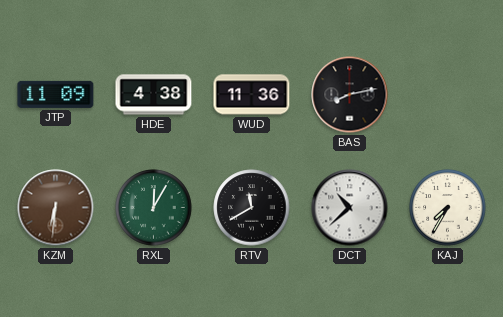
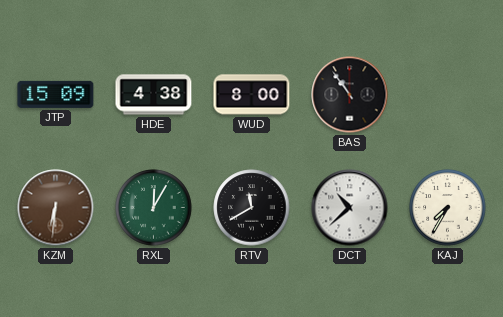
JTP: 11:09 -> 15:09 (56, 94)
WUD: 11:36 -> 8:00 (252, 95)
BAS: 8:13 -> 10:54 (350, 95)
